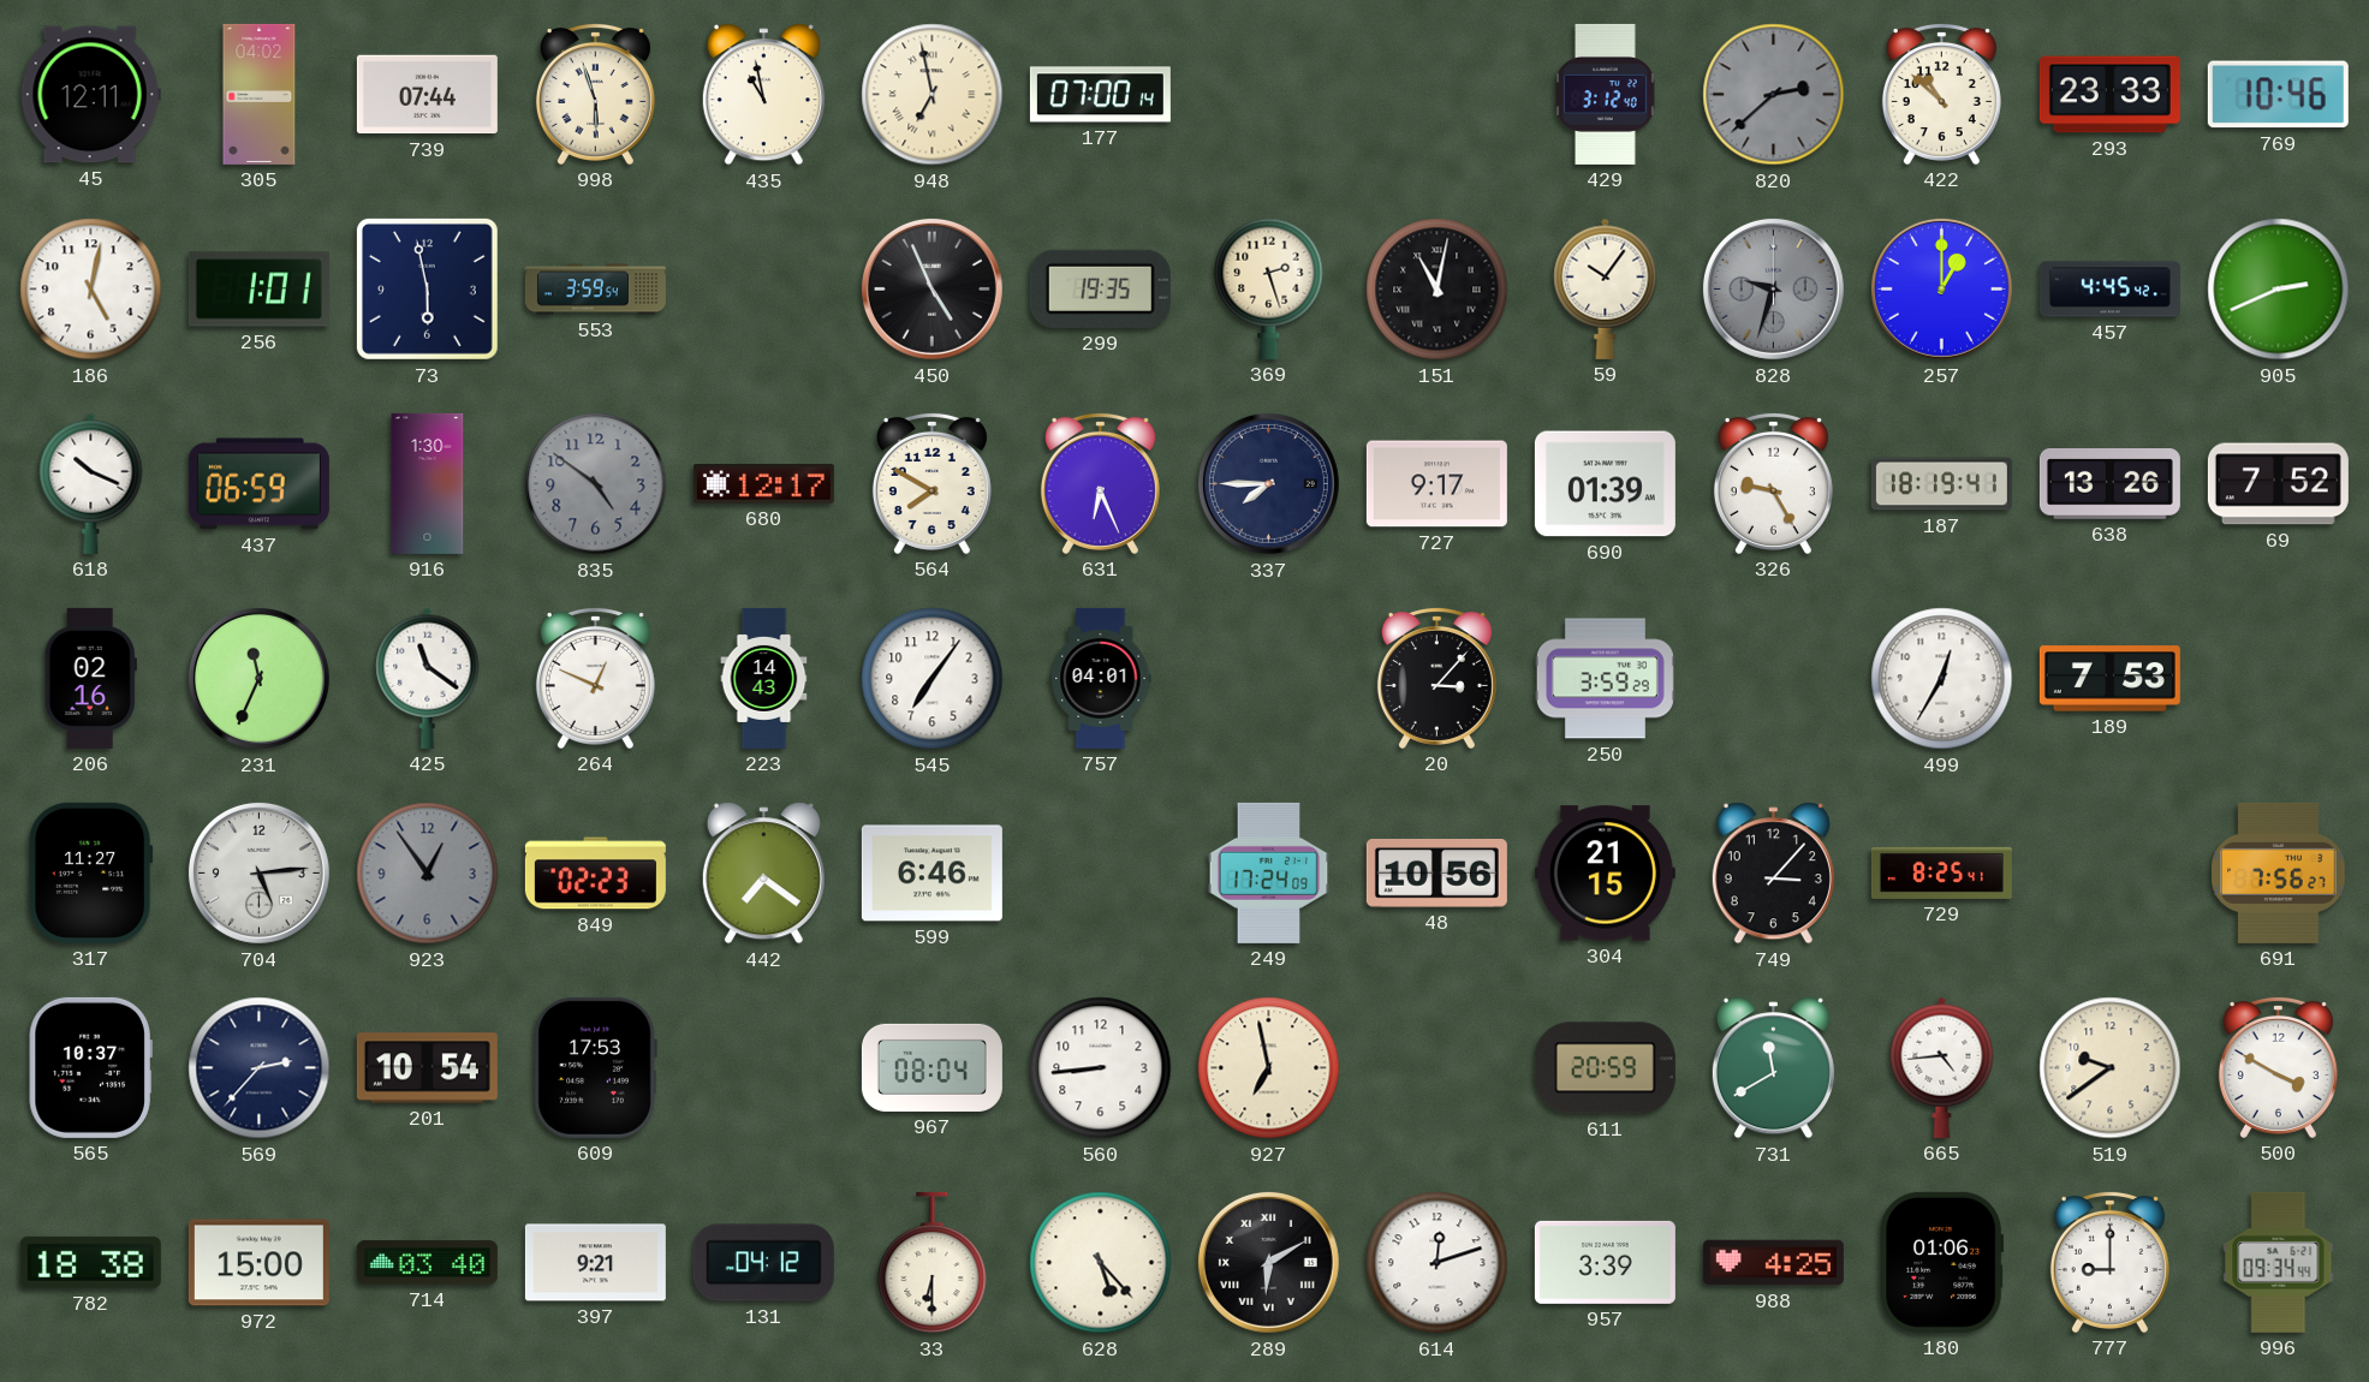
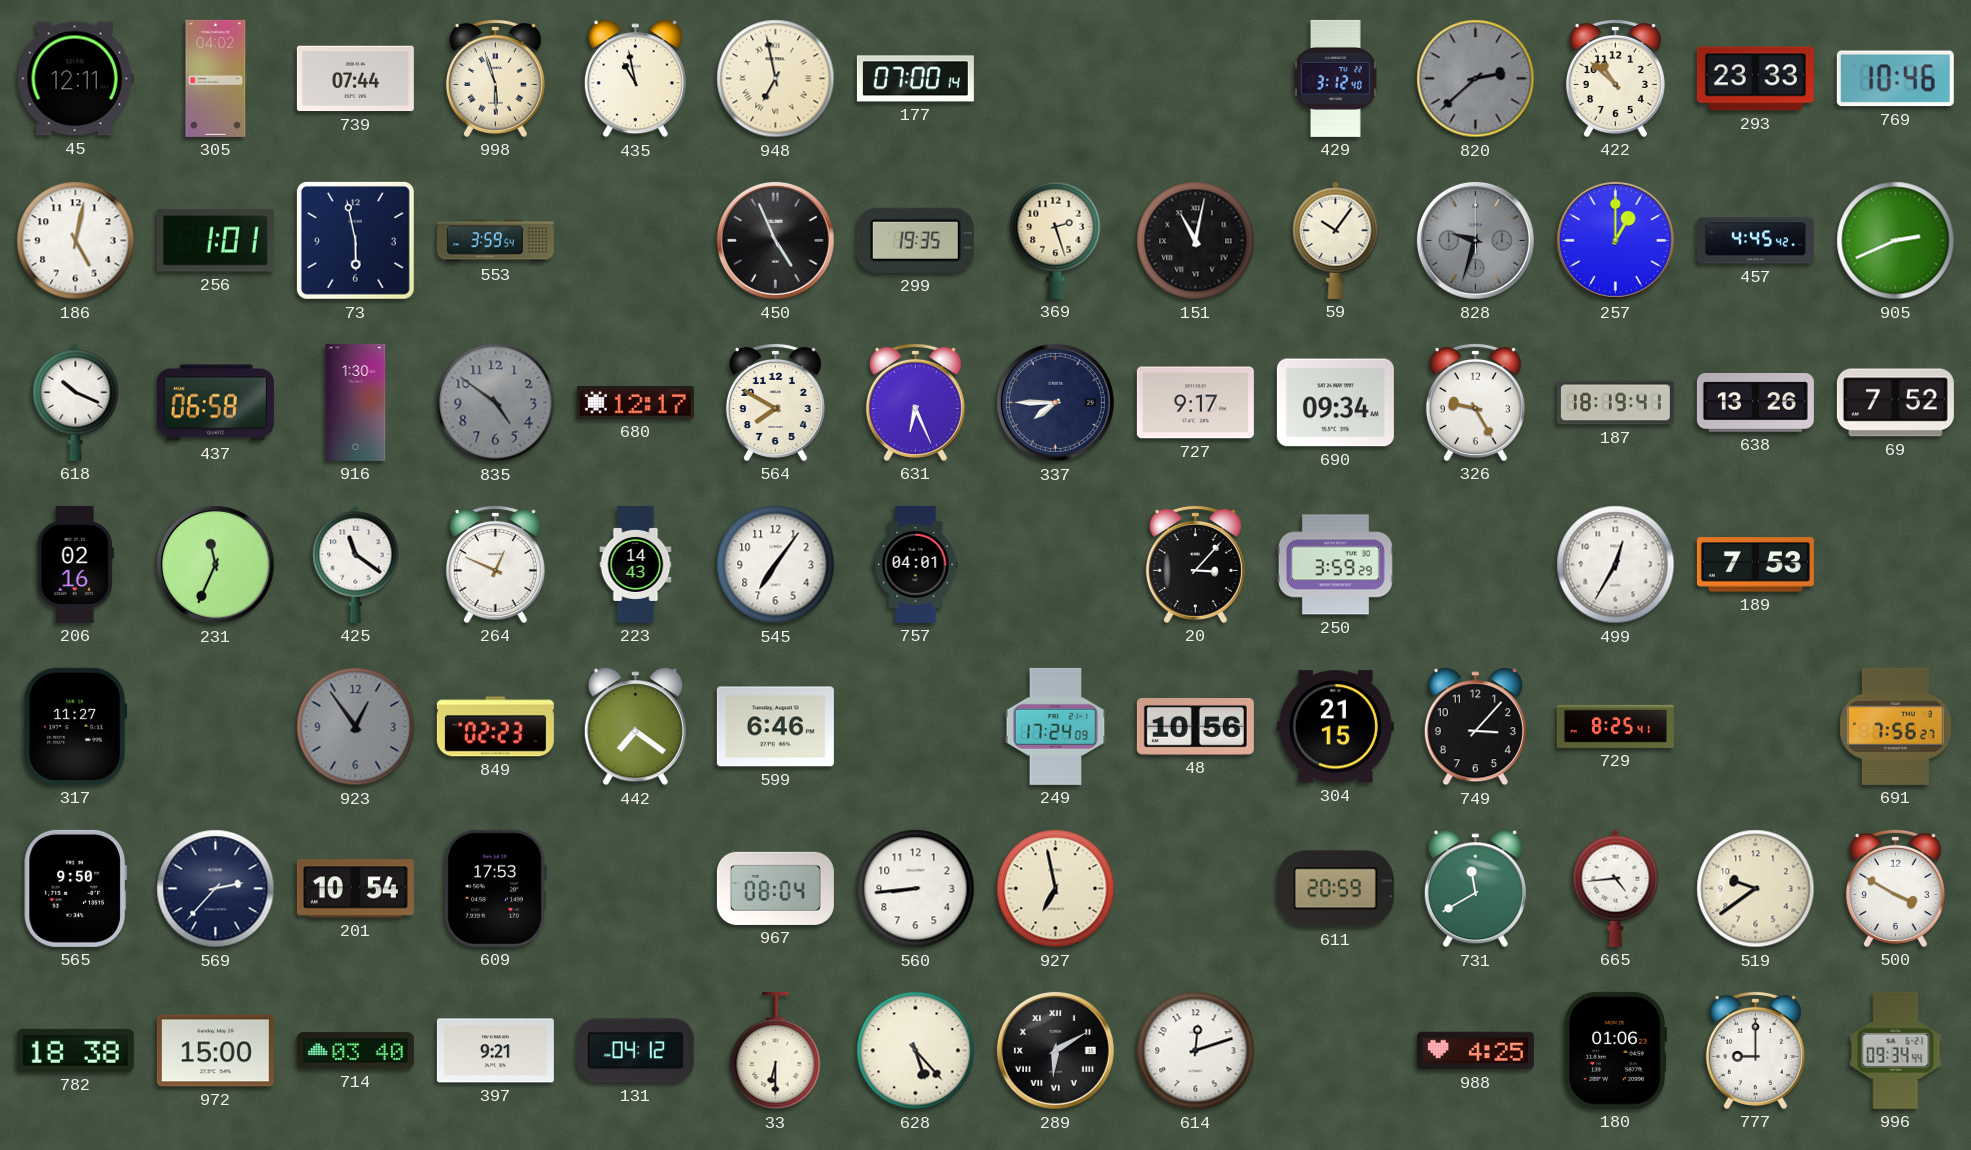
437: 06:59 -> 06:58 (215, 403)
690: 01:39 -> 09:34 (1335, 403)
704: 5:14 -> none (258, 872)
565: 10:37 -> 9:50 (75, 888)
957: 3:39 -> none (1605, 1262)
